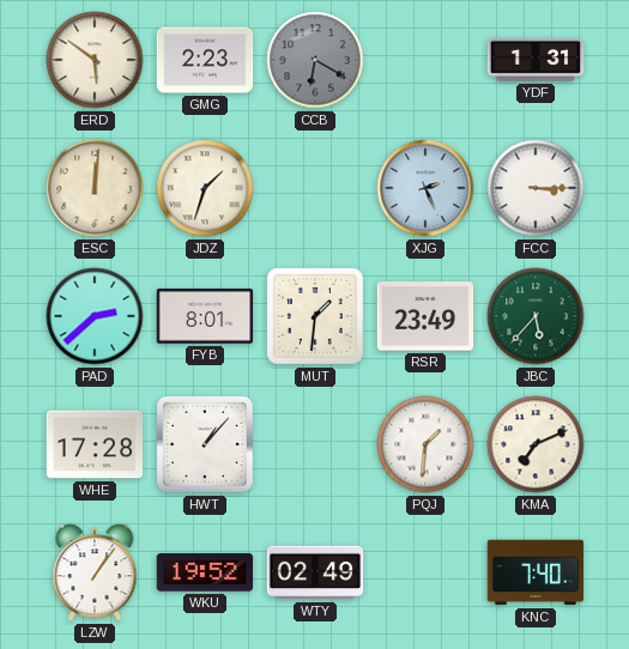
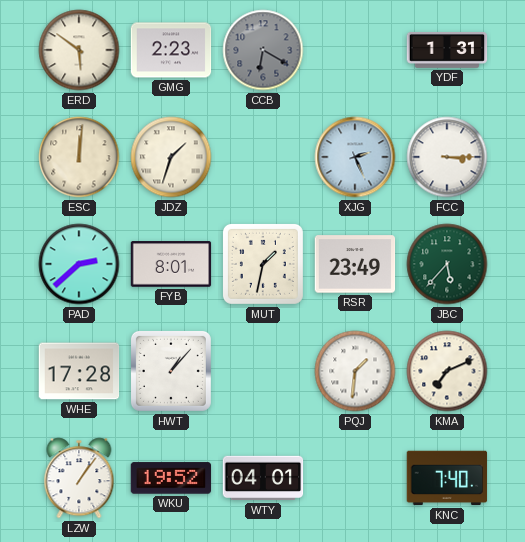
MUT: 1:31 -> 1:32 (263, 264)
WTY: 02:49 -> 04:01 (263, 478)
